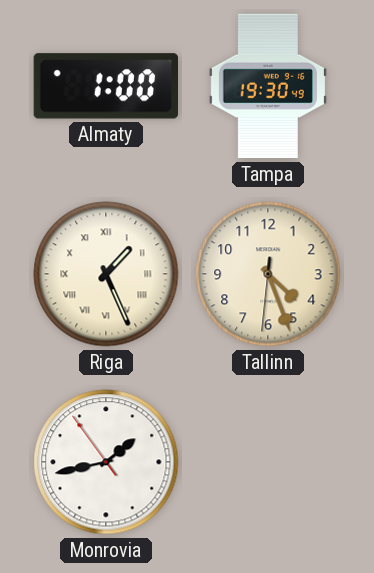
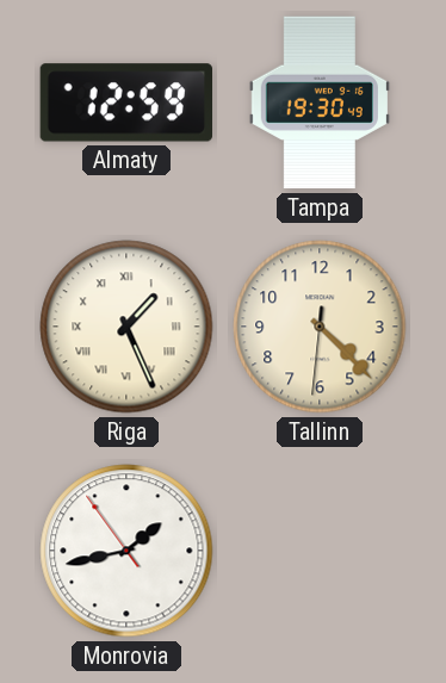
Almaty: 1:00 -> 12:59 (125, 103)
Tallinn: 4:26 -> 4:22 (320, 327)
